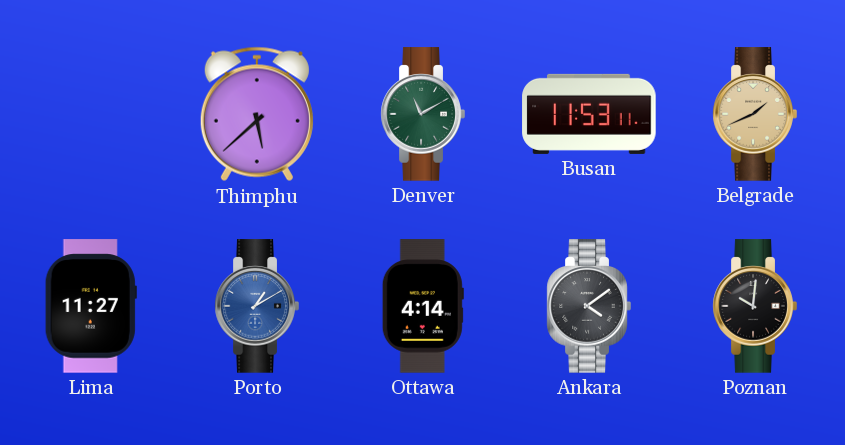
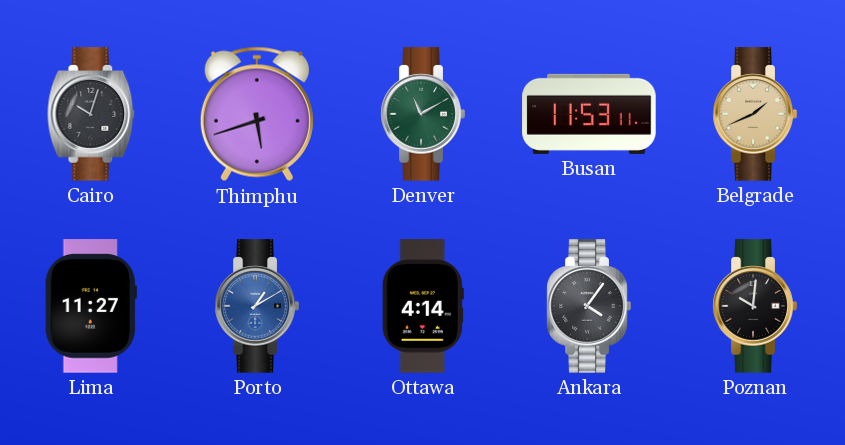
Cairo: none -> 10:03 (91, 114)
Thimphu: 5:38 -> 5:42 (257, 114)
Ankara: 4:09 -> 4:06 (589, 306)
